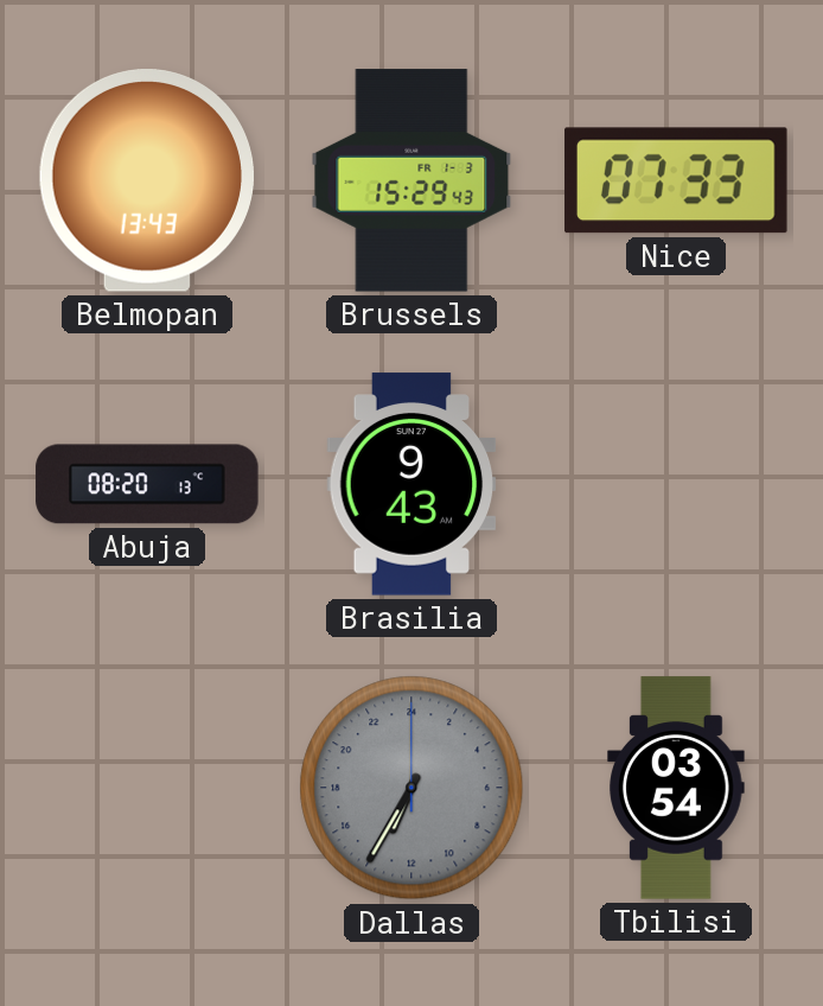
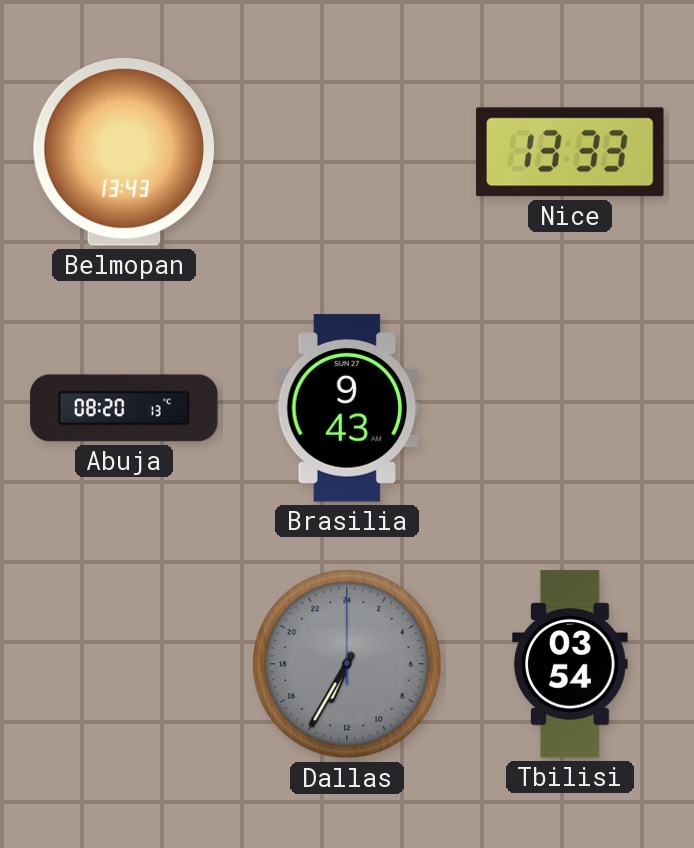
Brussels: 15:29 -> none (411, 180)
Nice: 07:33 -> 13:33 (570, 152)
